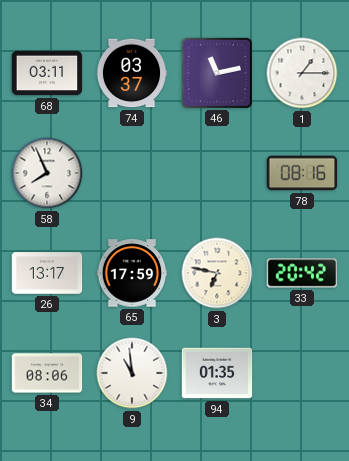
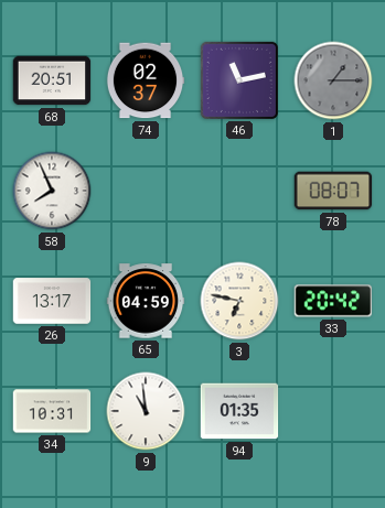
68: 03:11 -> 20:51 (52, 80)
74: 03:37 -> 02:37 (146, 80)
1 dial: white -> grey (333, 80)
78: 08:16 -> 08:07 (333, 191)
65: 17:59 -> 04:59 (146, 301)
34: 08:06 -> 10:31 (52, 411)
